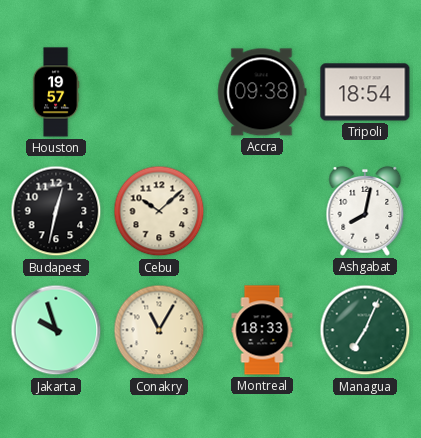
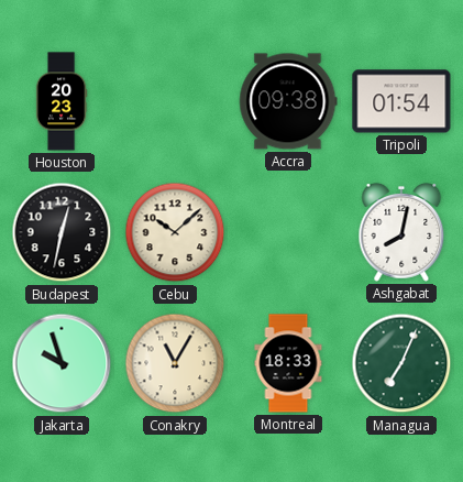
Houston: 19:57 -> 20:23 (62, 101)
Tripoli: 18:54 -> 01:54 (401, 101)
